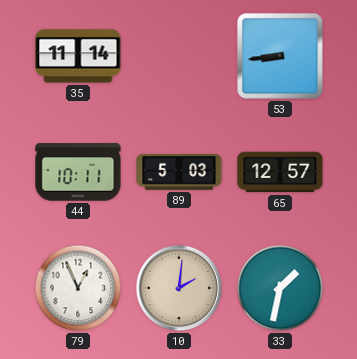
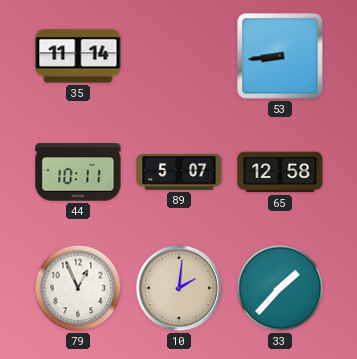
89: 5:03 -> 5:07 (179, 172)
65: 12:57 -> 12:58 (280, 172)
33: 1:32 -> 1:37 (280, 288)
